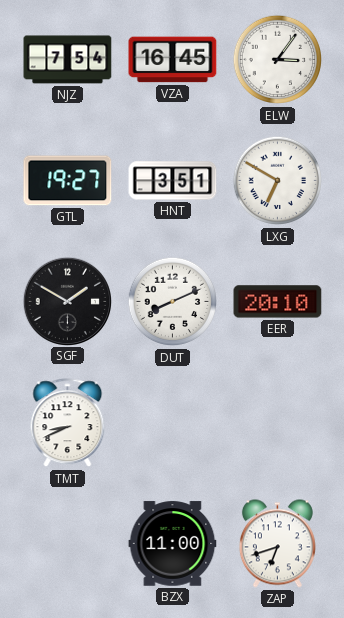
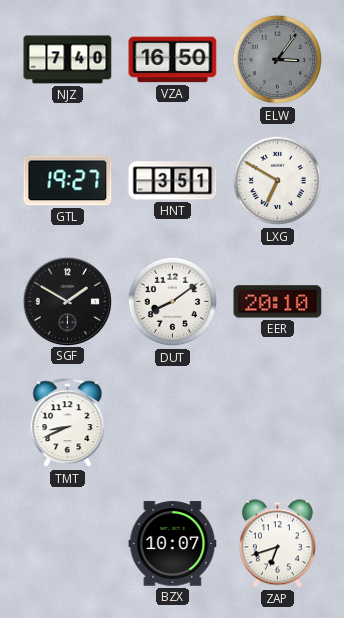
NJZ: 7:54 -> 7:40 (68, 60)
VZA: 16:45 -> 16:50 (173, 60)
ELW dial: white -> grey (278, 60)
DUT: 8:11 -> 8:09 (173, 302)
BZX: 11:00 -> 10:07 (173, 544)
